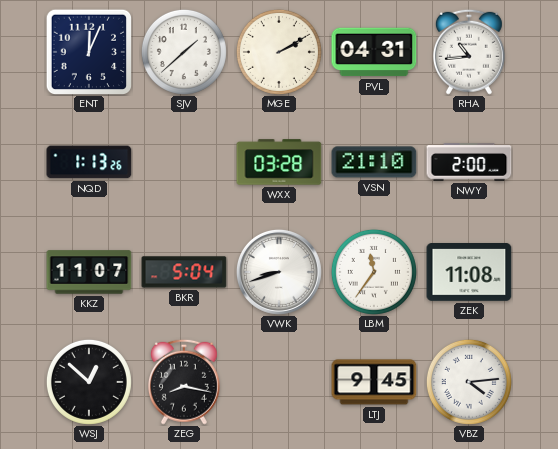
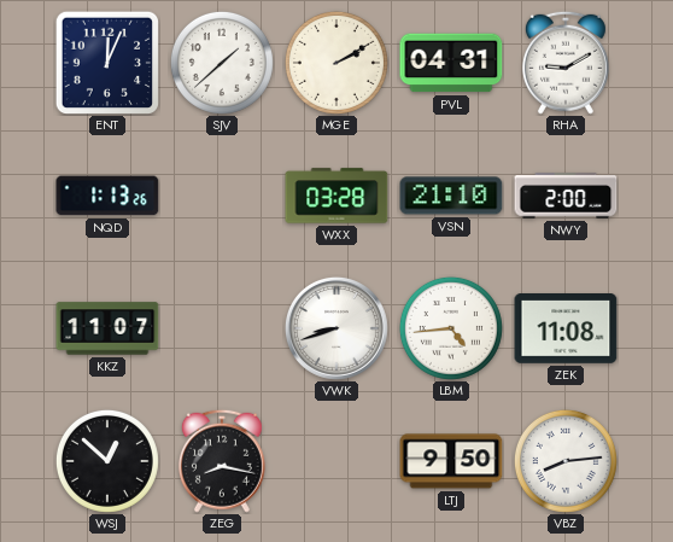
RHA: 10:44 -> 9:10 (566, 63)
BKR: 5:04 -> none (184, 272)
LBM: 11:36 -> 4:44 (451, 328)
LTJ: 9:45 -> 9:50 (451, 461)
VBZ: 4:14 -> 8:14 (566, 461)
